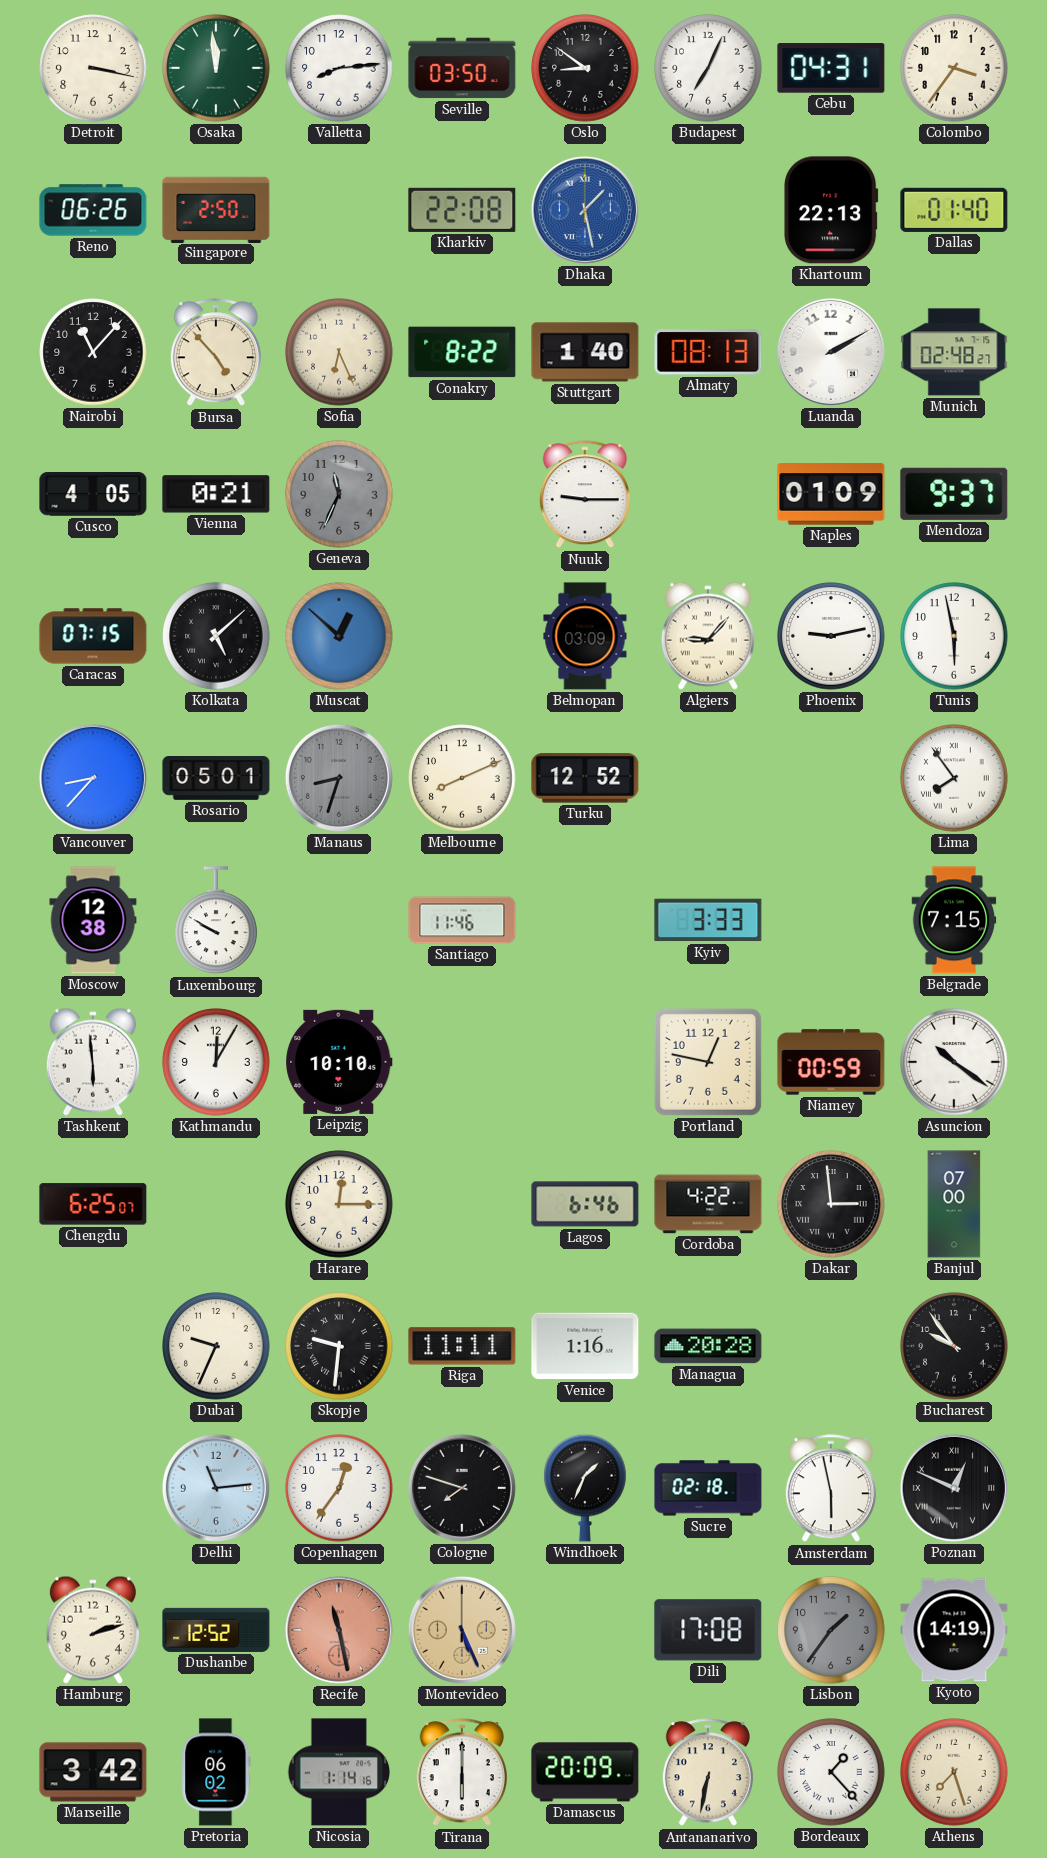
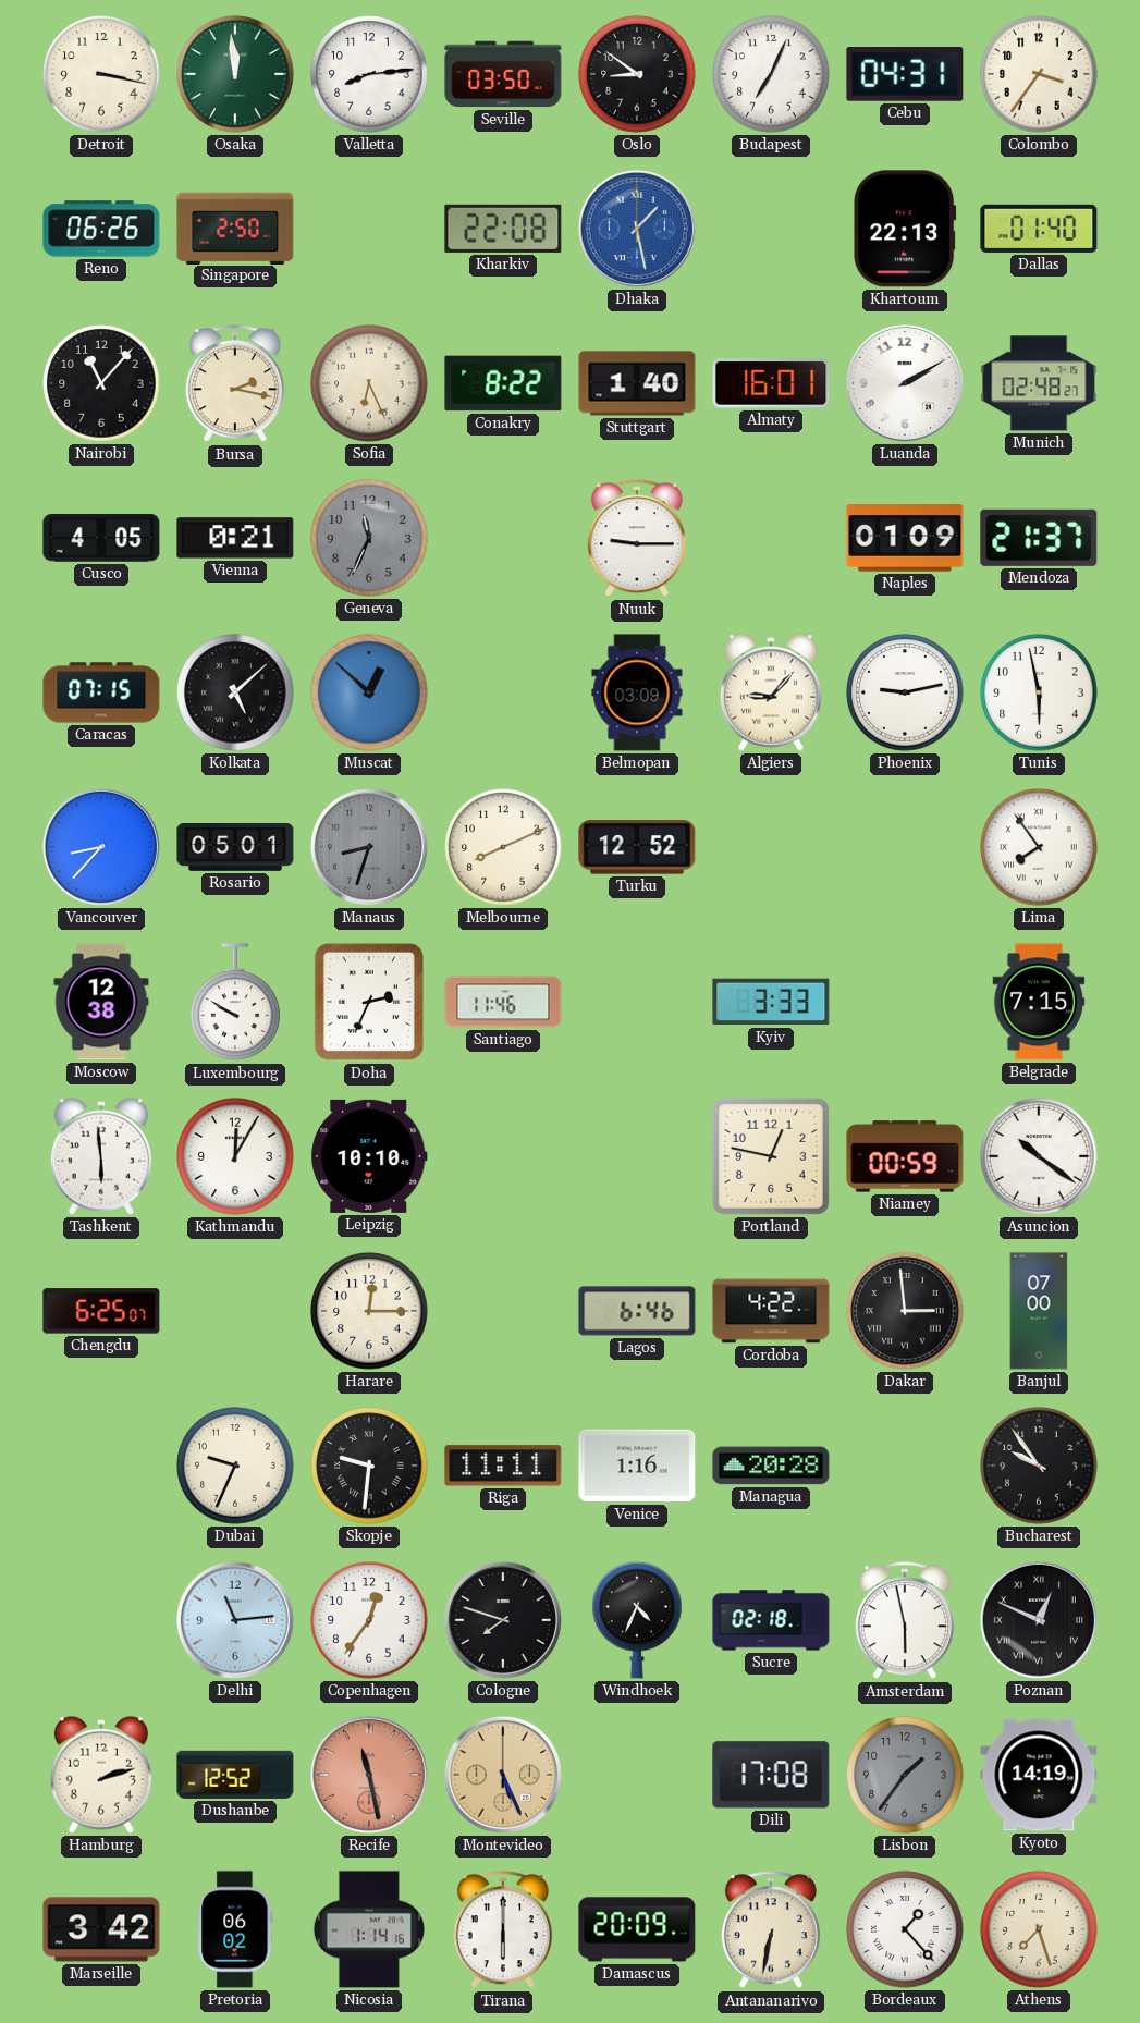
Bursa: 4:53 -> 2:17 (235, 384)
Almaty: 08:13 -> 16:01 (771, 383)
Mendoza: 9:37 -> 21:37 (1039, 538)
Doha: none -> 2:34 (369, 1002)
Windhoek: 1:34 -> 4:34 (637, 1620)
